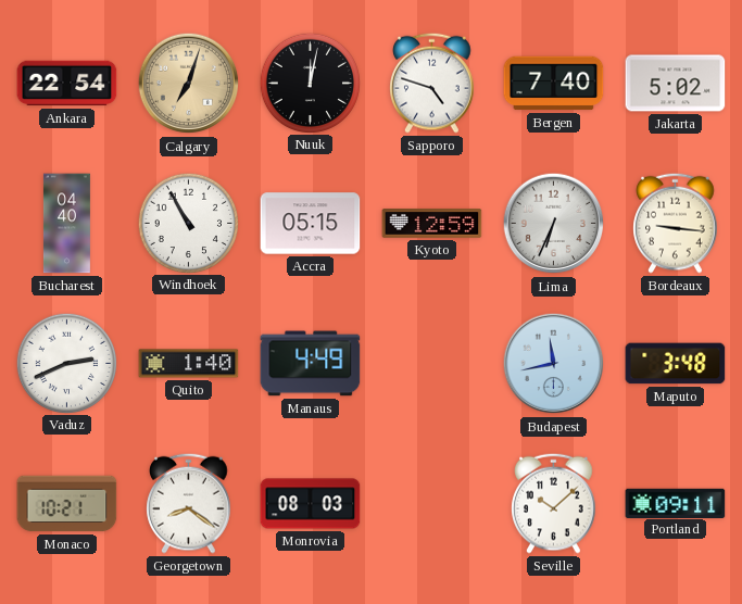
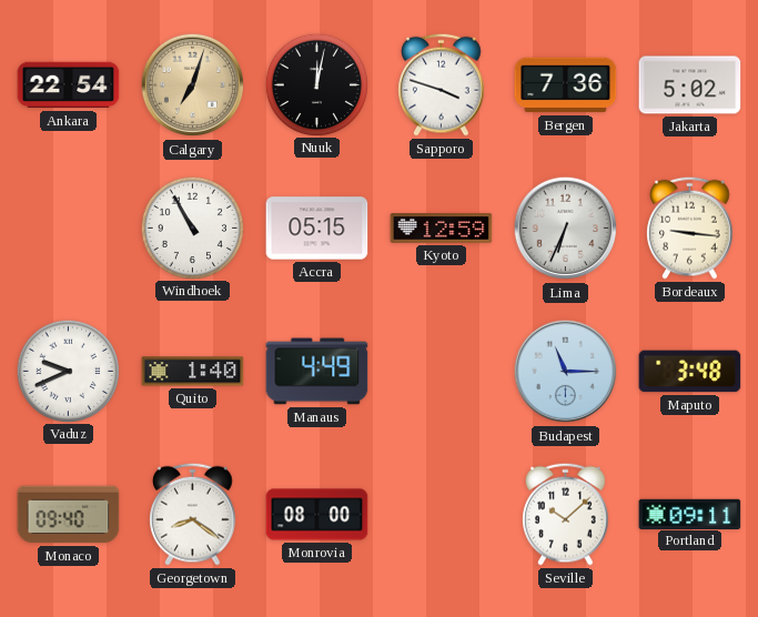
Sapporo: 4:48 -> 3:48 (442, 84)
Bergen: 7:40 -> 7:36 (566, 85)
Bucharest: 04:40 -> none (66, 224)
Vaduz: 2:41 -> 9:41 (68, 371)
Budapest: 11:43 -> 11:15 (566, 372)
Monaco: 10:21 -> 09:40 (69, 515)
Monrovia: 08:03 -> 08:00 (317, 515)
